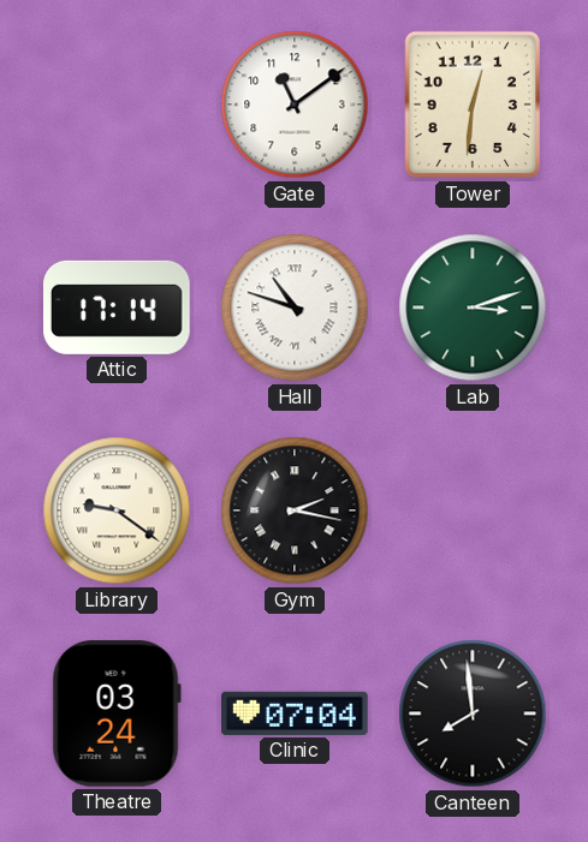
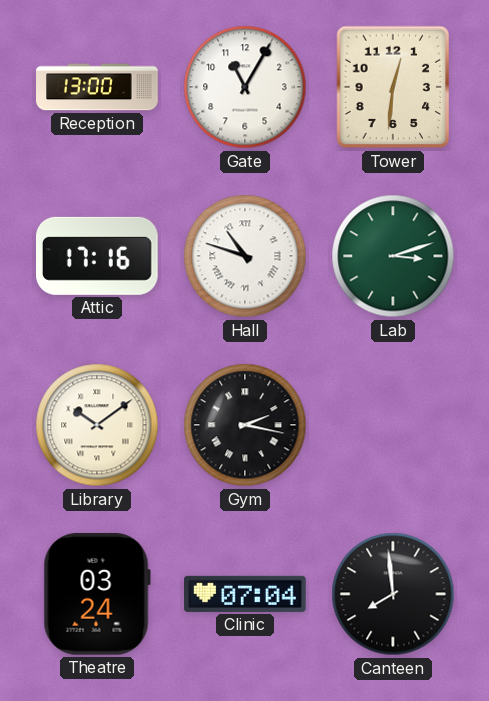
Reception: none -> 13:00 (97, 87)
Gate: 11:09 -> 11:05 (245, 87)
Attic: 17:14 -> 17:16 (98, 256)
Library: 9:21 -> 10:09 (97, 425)
